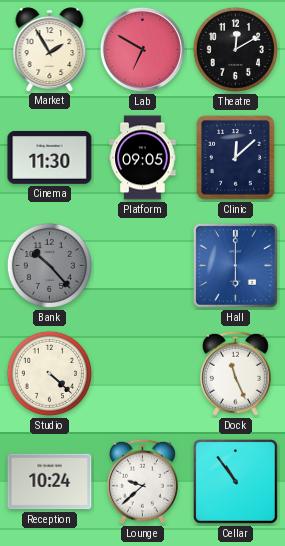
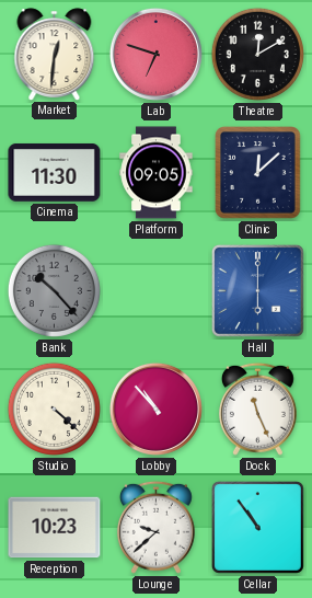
Market: 1:55 -> 12:31 (55, 54)
Lab: 6:50 -> 6:48 (155, 54)
Lobby: none -> 10:53 (155, 409)
Reception: 10:24 -> 10:23 (55, 528)
